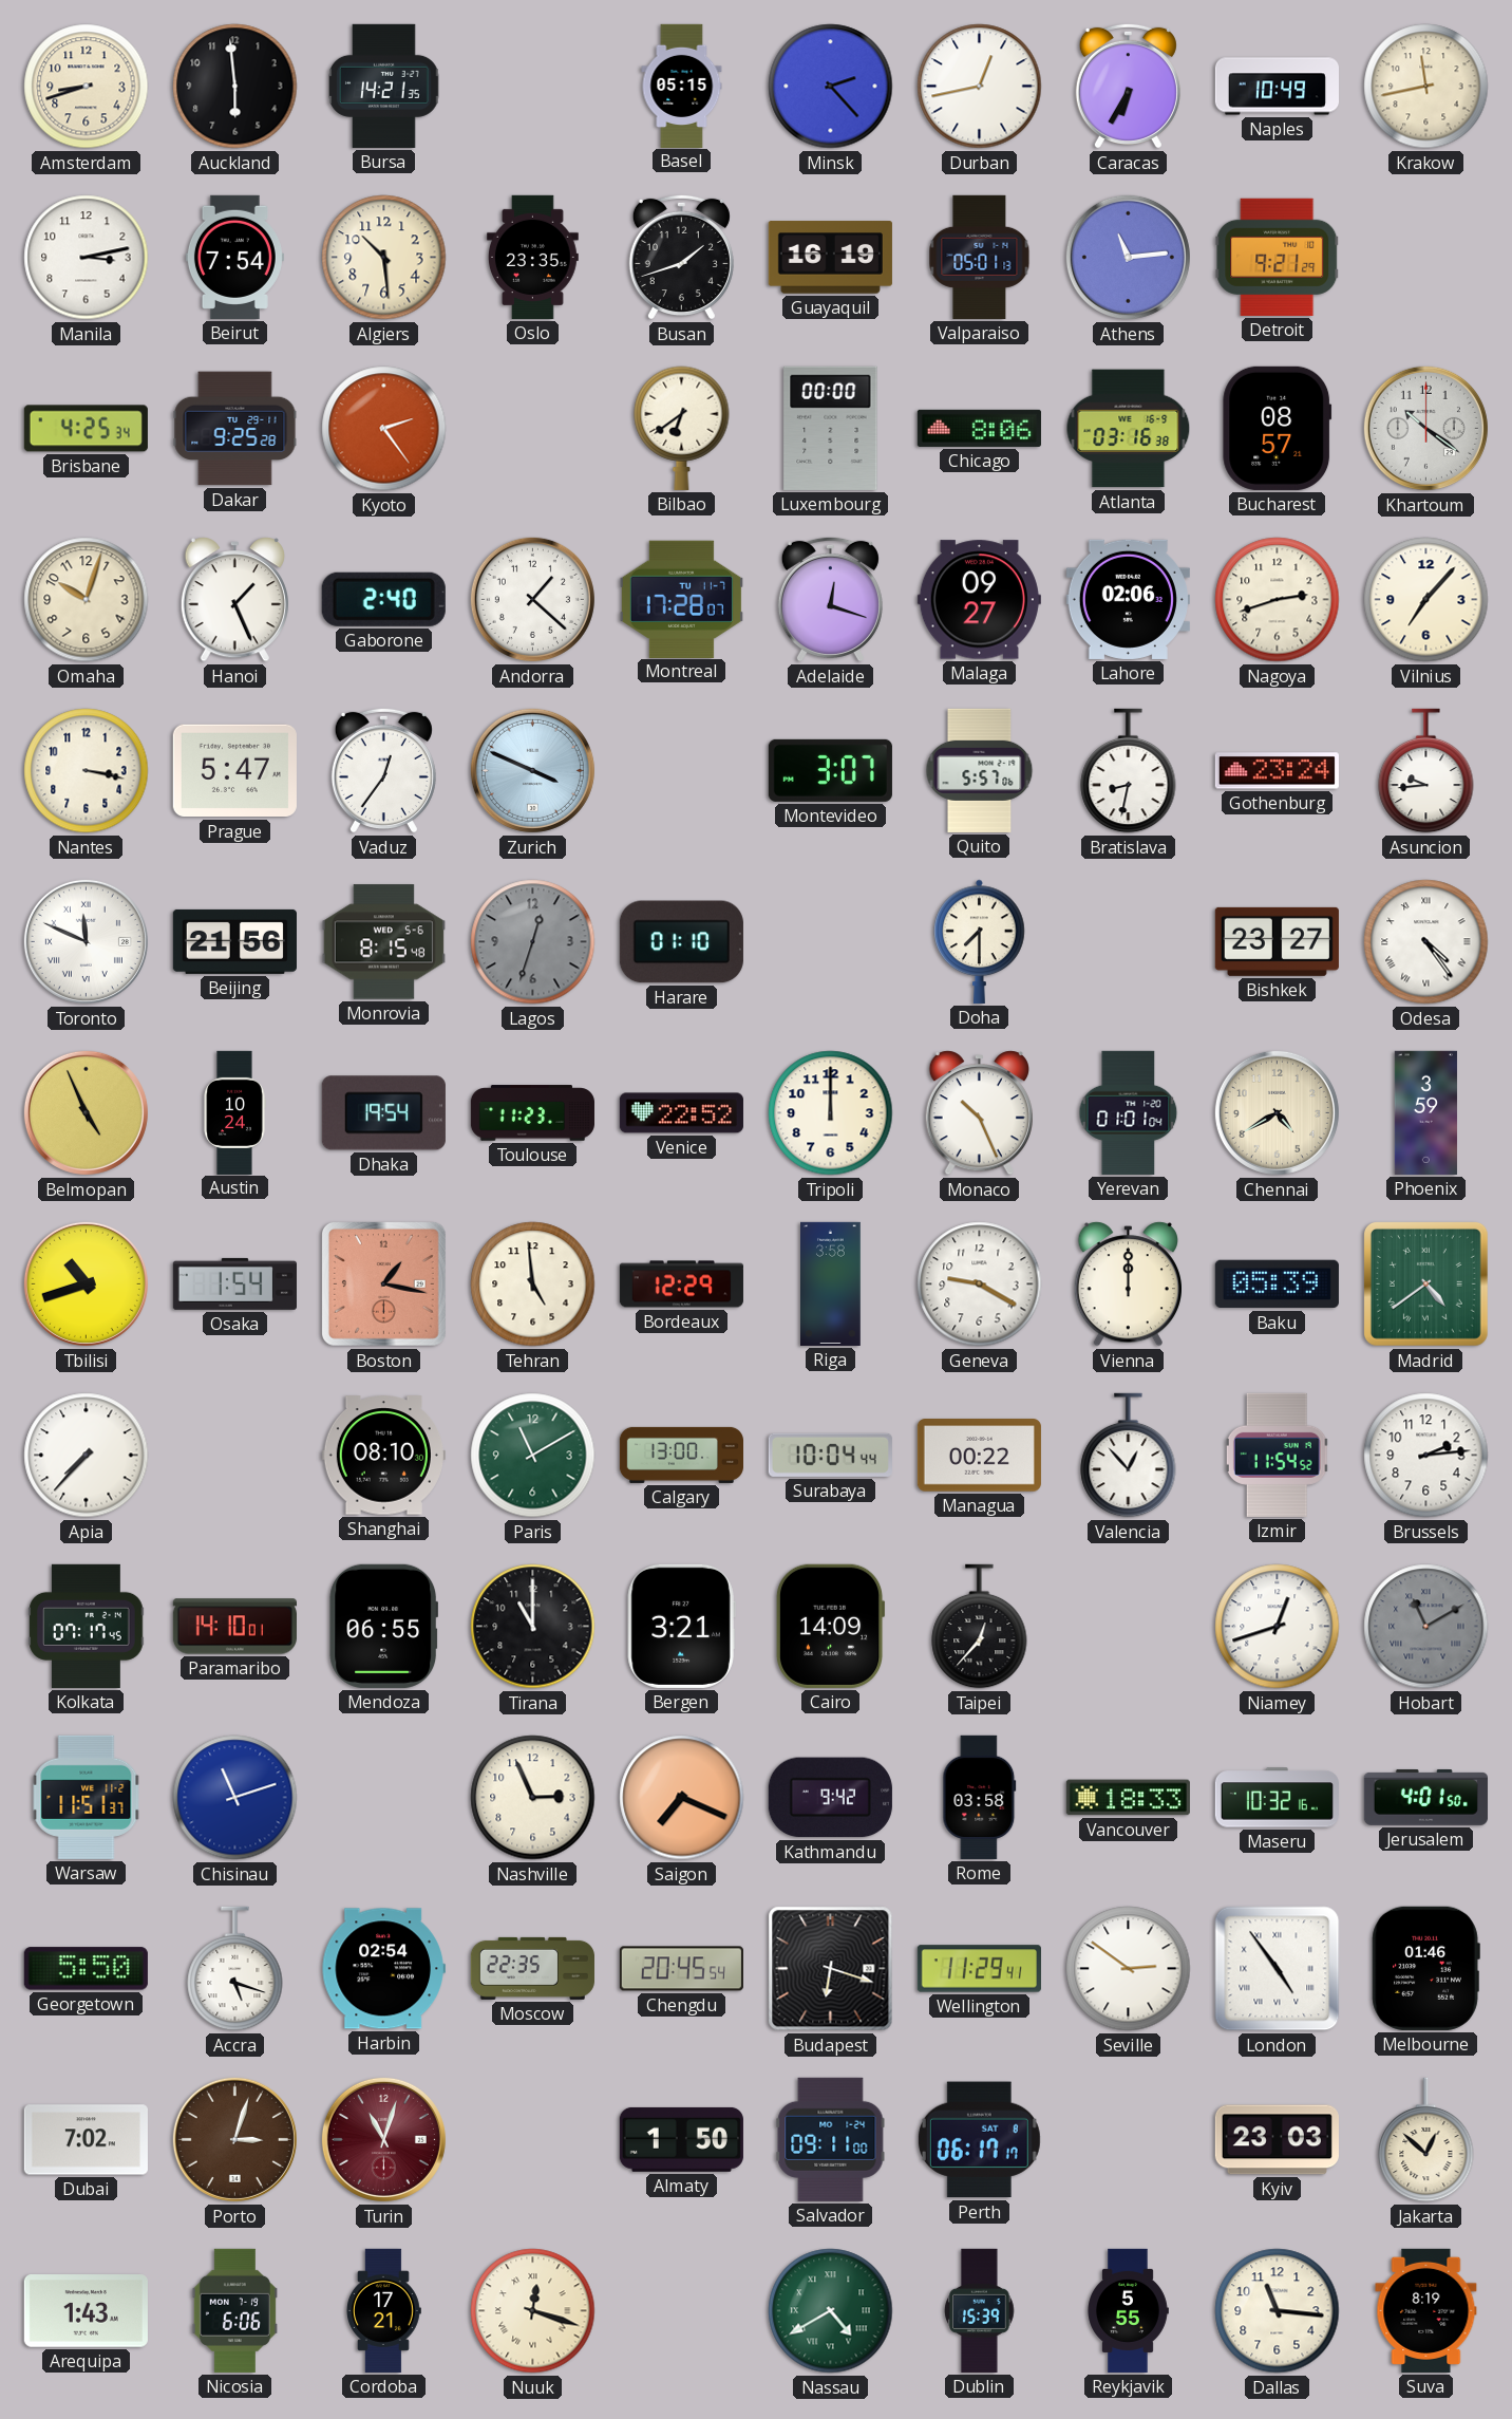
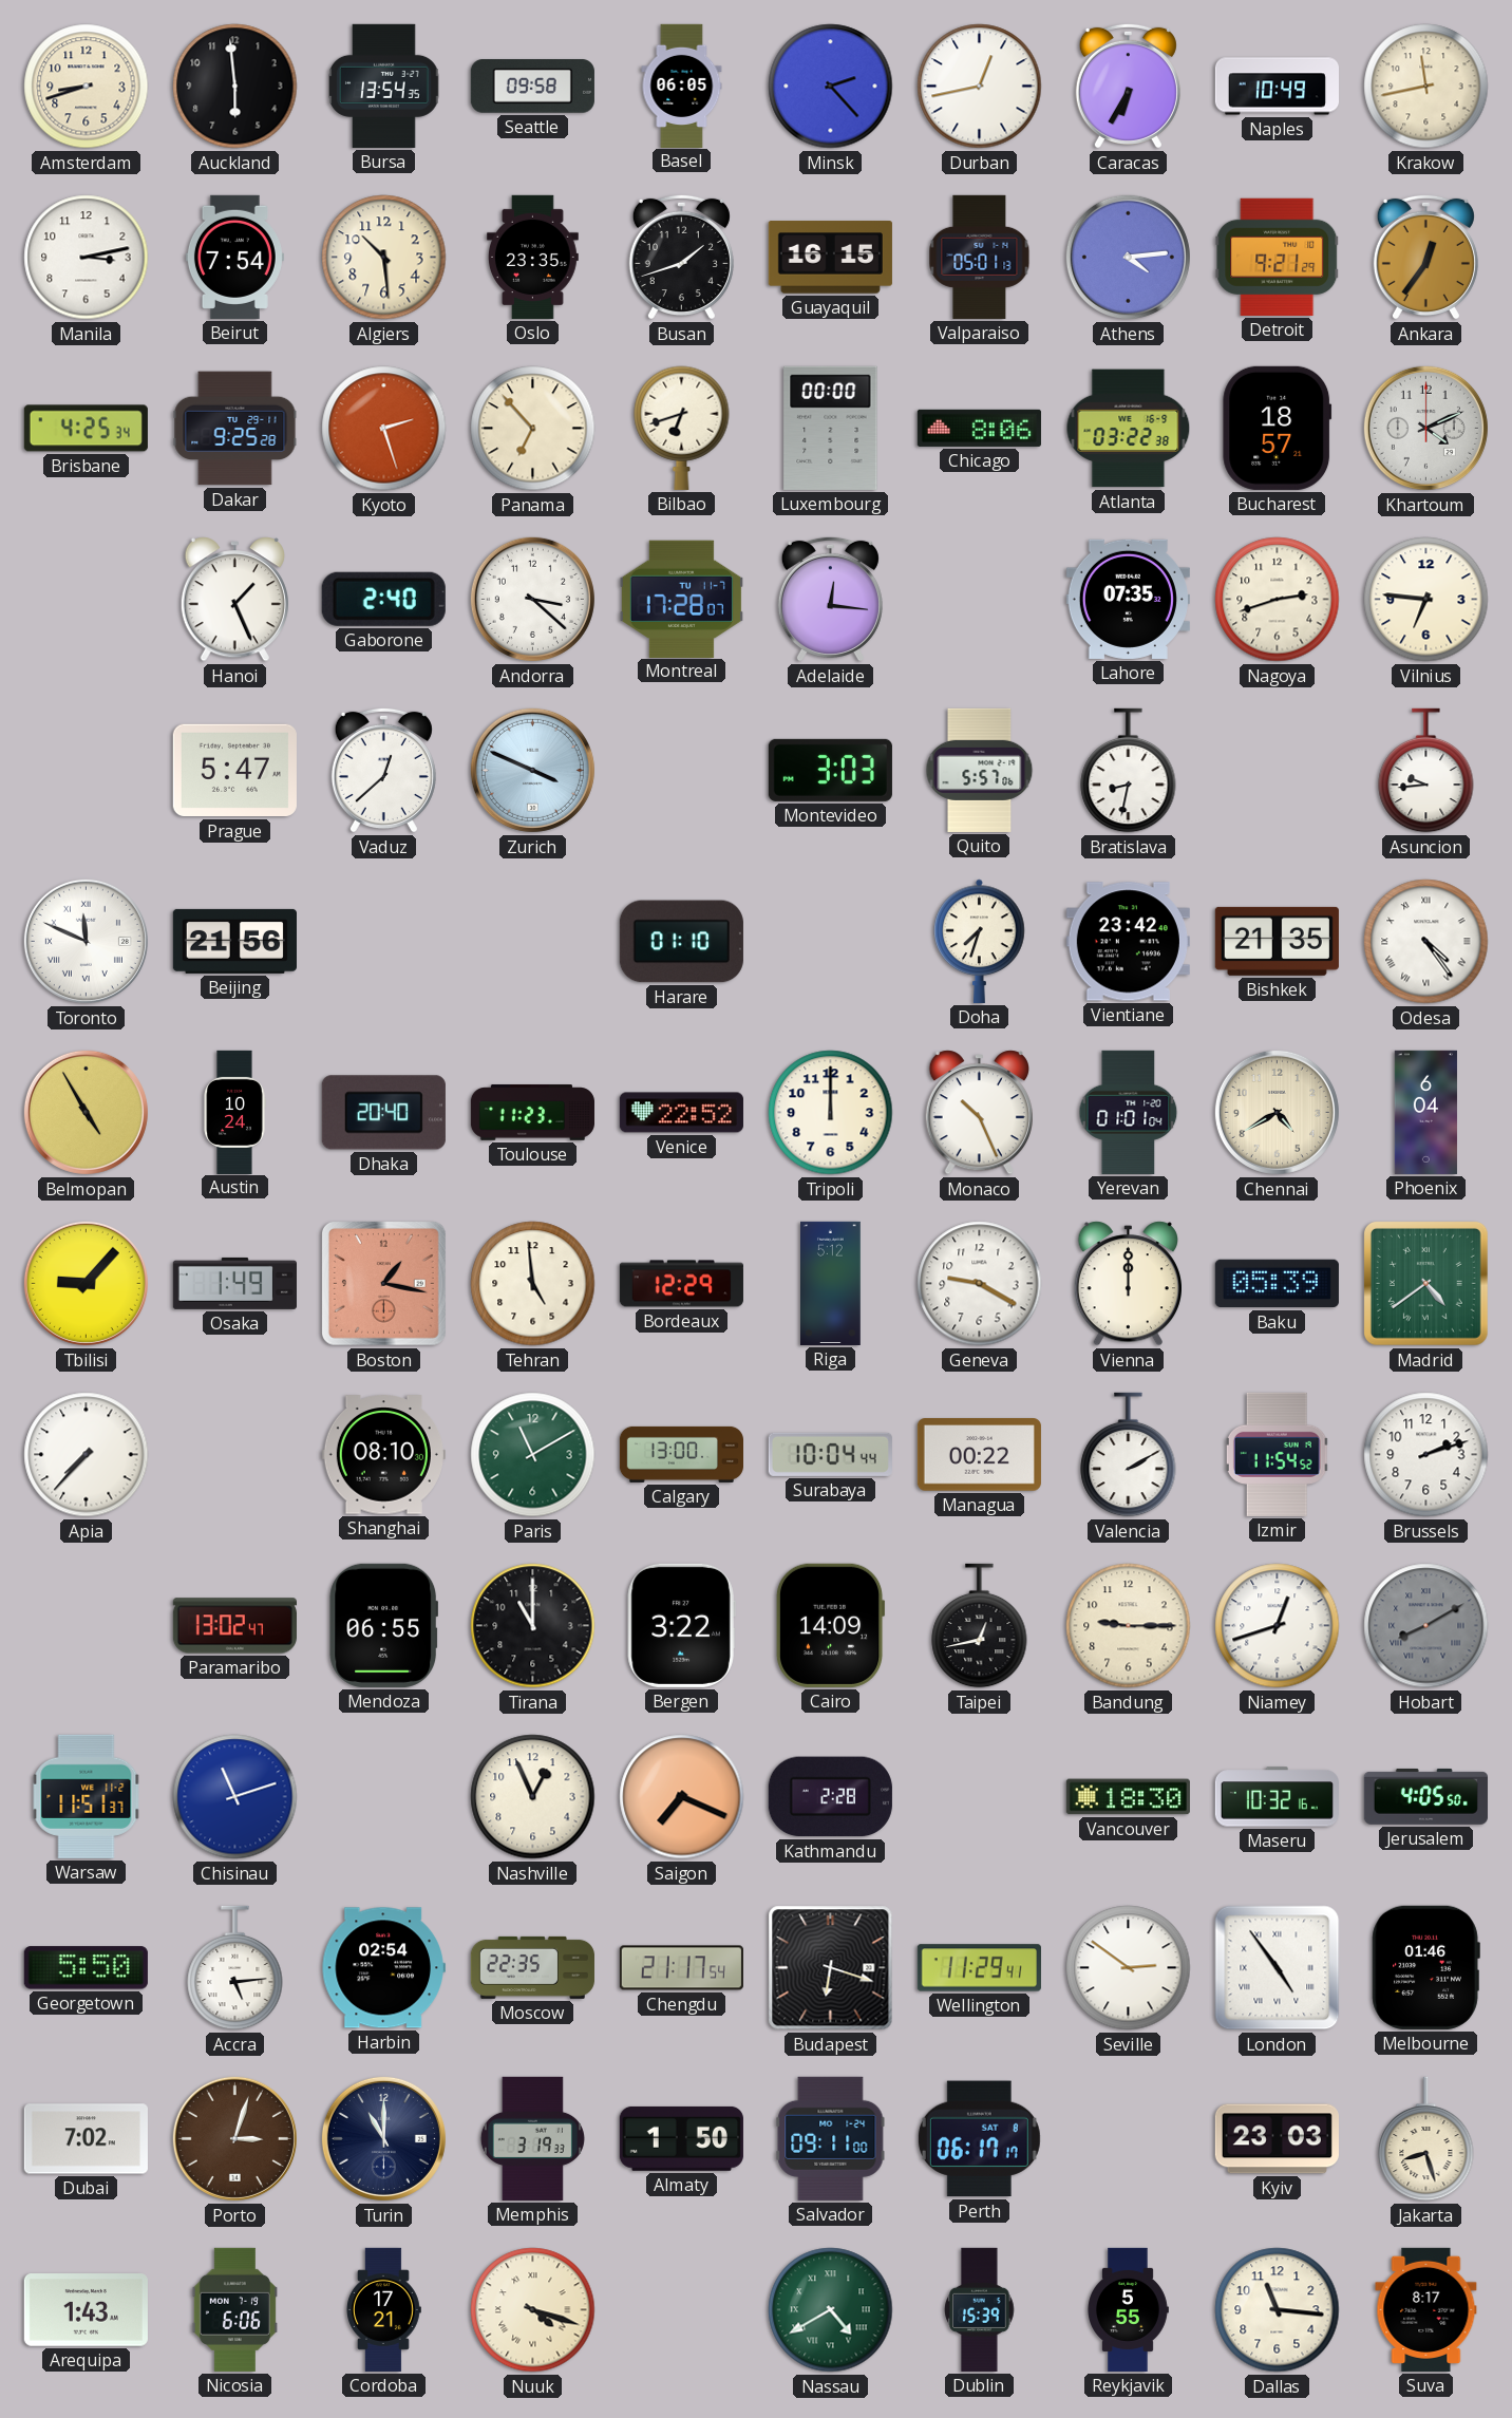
Bursa: 14:21 -> 13:54 (384, 86)
Seattle: none -> 09:58 (532, 87)
Basel: 05:15 -> 06:05 (682, 86)
Guayaquil: 16:19 -> 16:15 (830, 258)
Athens: 11:14 -> 4:14 (1128, 257)
Ankara: none -> 12:36 (1425, 257)
Kyoto: 2:24 -> 2:27 (384, 429)
Panama: none -> 6:53 (533, 429)
Bilbao: 6:39 -> 6:42 (682, 428)
Atlanta: 03:16 -> 03:22 (1129, 429)
Bucharest: 08:57 -> 18:57 (1278, 428)
Khartoum: 10:21 -> 4:11 (1425, 428)
Omaha: 10:03 -> none (87, 600)
Andorra: 1:22 -> 3:22 (532, 599)
Adelaide: 12:18 -> 12:16 (830, 599)
Malaga: 09:27 -> none (979, 600)
Lahore: 02:06 -> 07:35 (1128, 599)
Vilnius: 7:07 -> 6:46 (1426, 600)
Nantes: 3:17 -> none (87, 771)
Vaduz: 12:36 -> 12:38 (383, 770)
Montevideo: 3:07 -> 3:03 (830, 770)
Gothenburg: 23:24 -> none (1277, 771)
Monrovia: 8:15 -> none (383, 942)
Lagos: 12:33 -> none (533, 942)
Doha: 7:30 -> 7:33 (980, 941)
Vientiane: none -> 23:42 (1128, 942)
Bishkek: 23:27 -> 21:35 (1277, 941)
Belmopan: 4:56 -> 4:55 (86, 1112)
Dhaka: 19:54 -> 20:40 (383, 1113)
Phoenix: 3:59 -> 6:04 (1425, 1112)
Tbilisi: 10:42 -> 9:07 (86, 1283)
Osaka: 1:54 -> 1:49 (234, 1283)
Riga: 3:58 -> 5:12 (831, 1283)
Valencia: 12:53 -> 2:10 (1129, 1455)
Brussels: 2:14 -> 2:12 (1426, 1455)
Kolkata: 07:17 -> none (87, 1626)
Paramaribo: 14:10 -> 13:02 (234, 1626)
Bergen: 3:21 -> 3:22 (681, 1625)
Taipei: 12:37 -> 12:43 (980, 1626)
Bandung: none -> 9:15 (1129, 1626)
Hobart: 11:10 -> 8:10 (1426, 1626)
Nashville: 2:56 -> 12:56 (533, 1797)
Kathmandu: 9:42 -> 2:28 (830, 1797)
Rome: 03:58 -> none (980, 1797)
Vancouver: 18:33 -> 18:30 (1128, 1797)
Jerusalem: 4:01 -> 4:05 (1425, 1796)
Accra: 5:18 -> 5:14 (235, 1968)
Chengdu: 20:45 -> 21:17 (681, 1968)
Turin: 11:03 -> 11:00 (383, 2138)
Turin dial: burgundy -> navy (383, 2138)
Memphis: none -> 3:19 (532, 2138)
Jakarta: 12:52 -> 8:27 (1426, 2139)
Nuuk: 12:18 -> 4:18 (533, 2310)
Suva: 8:19 -> 8:17 (1426, 2309)
